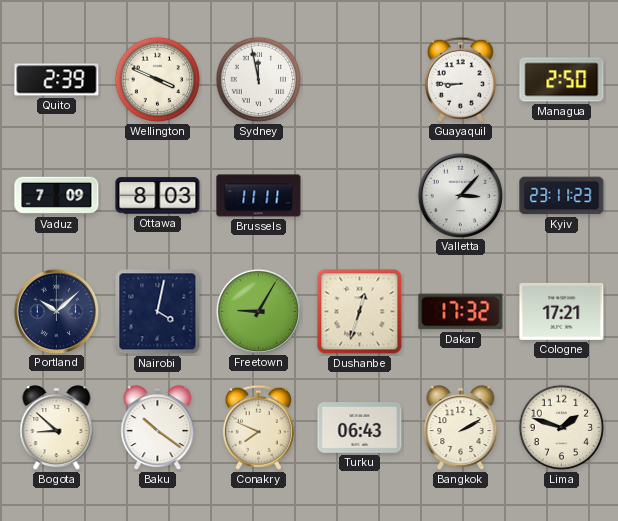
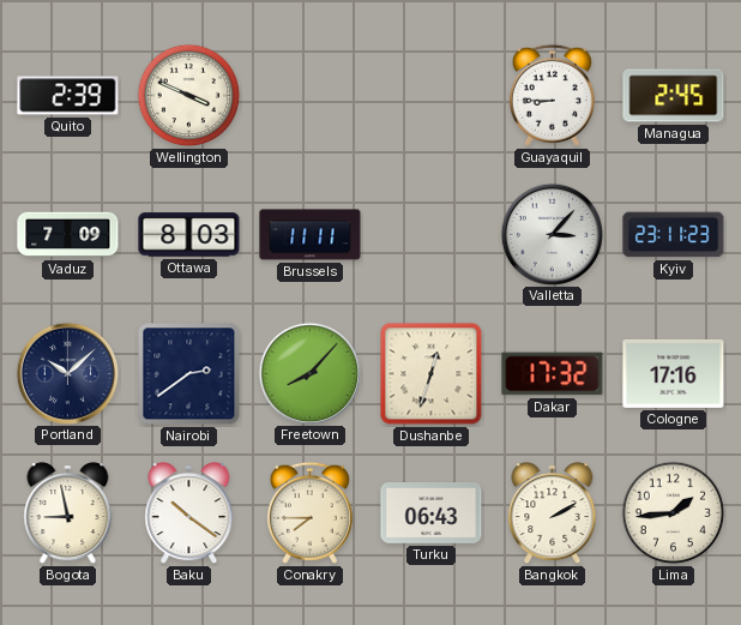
Sydney: 11:58 -> none (259, 80)
Managua: 2:50 -> 2:45 (674, 96)
Nairobi: 4:02 -> 2:39 (189, 374)
Freetown: 9:05 -> 8:07 (309, 373)
Cologne: 17:21 -> 17:16 (674, 373)
Bogota: 8:52 -> 8:58 (68, 513)
Conakry: 7:49 -> 7:45 (309, 512)
Lima: 1:48 -> 1:44 (674, 513)
